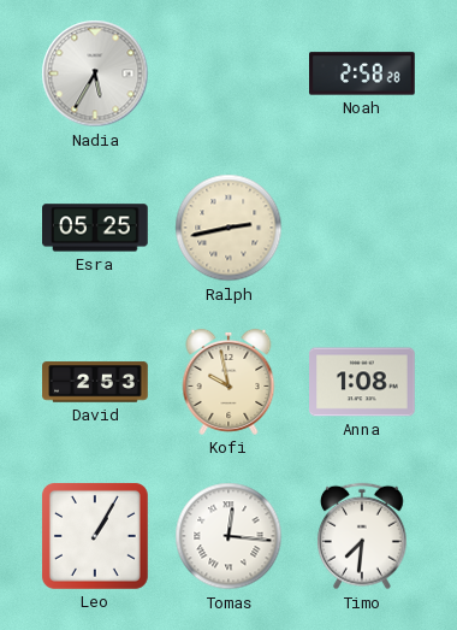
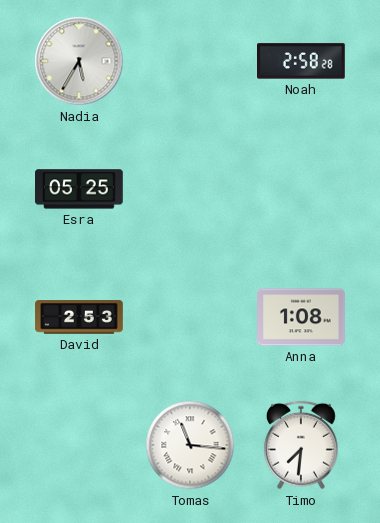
Ralph: 2:43 -> none (228, 228)
Kofi: 9:58 -> none (228, 382)
Leo: 1:05 -> none (95, 536)
Tomas: 12:16 -> 11:16 (190, 445)
